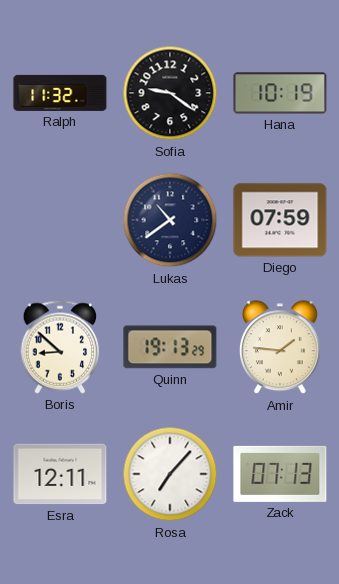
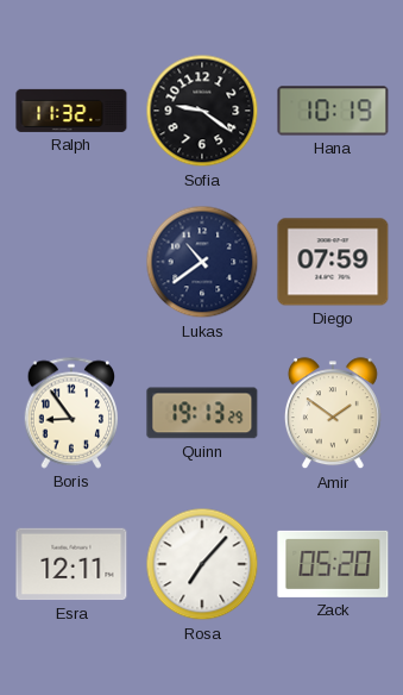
Boris: 8:52 -> 8:54 (71, 413)
Amir: 1:46 -> 1:51 (333, 414)
Zack: 07:13 -> 05:20 (333, 564)
